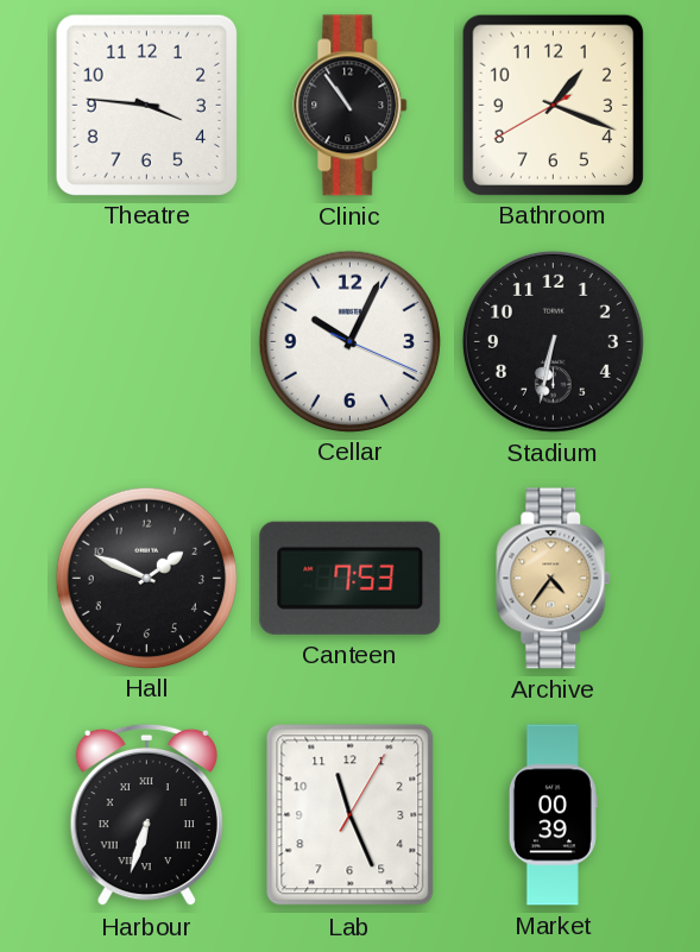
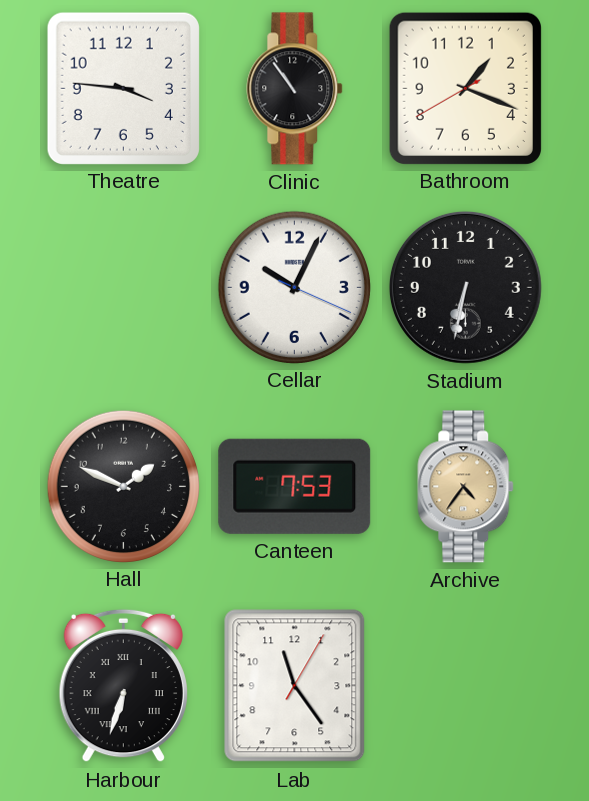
Lab: 11:26 -> 11:24 (295, 686)
Market: 00:39 -> none (553, 815)
